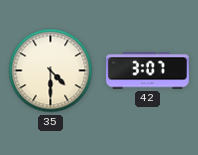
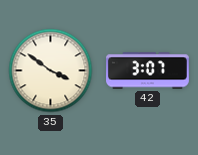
35: 4:30 -> 3:51 (51, 71)
